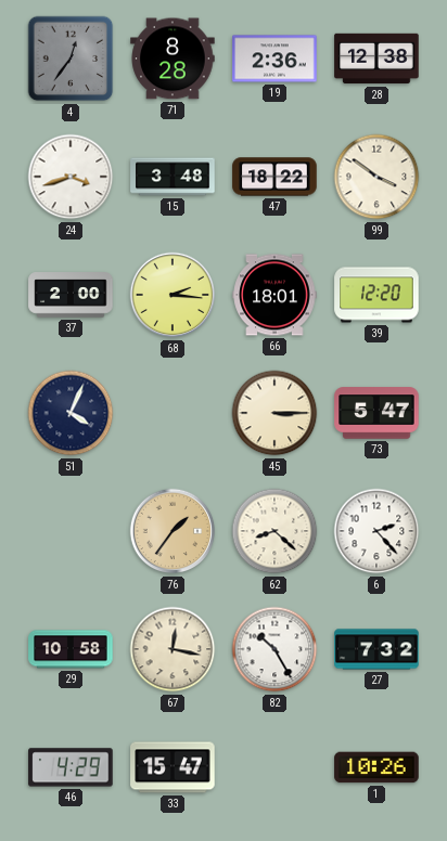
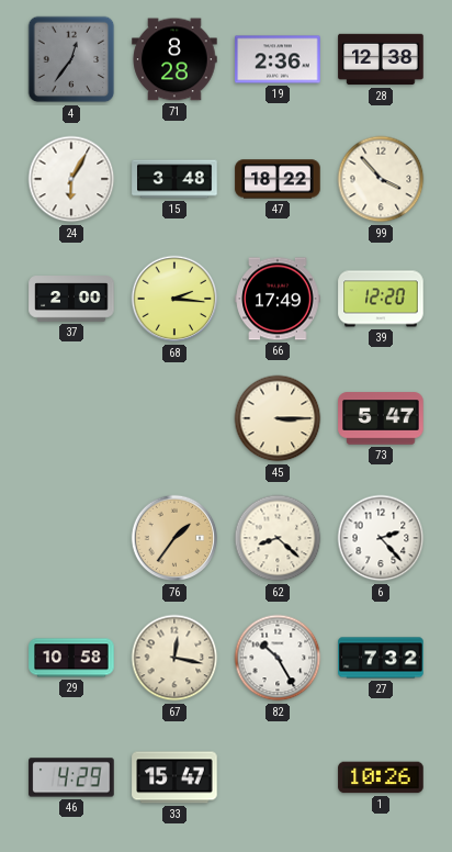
24: 3:42 -> 6:05 (71, 179)
99: 3:51 -> 3:53 (381, 179)
66: 18:01 -> 17:49 (278, 299)
51: 4:04 -> none (71, 413)
